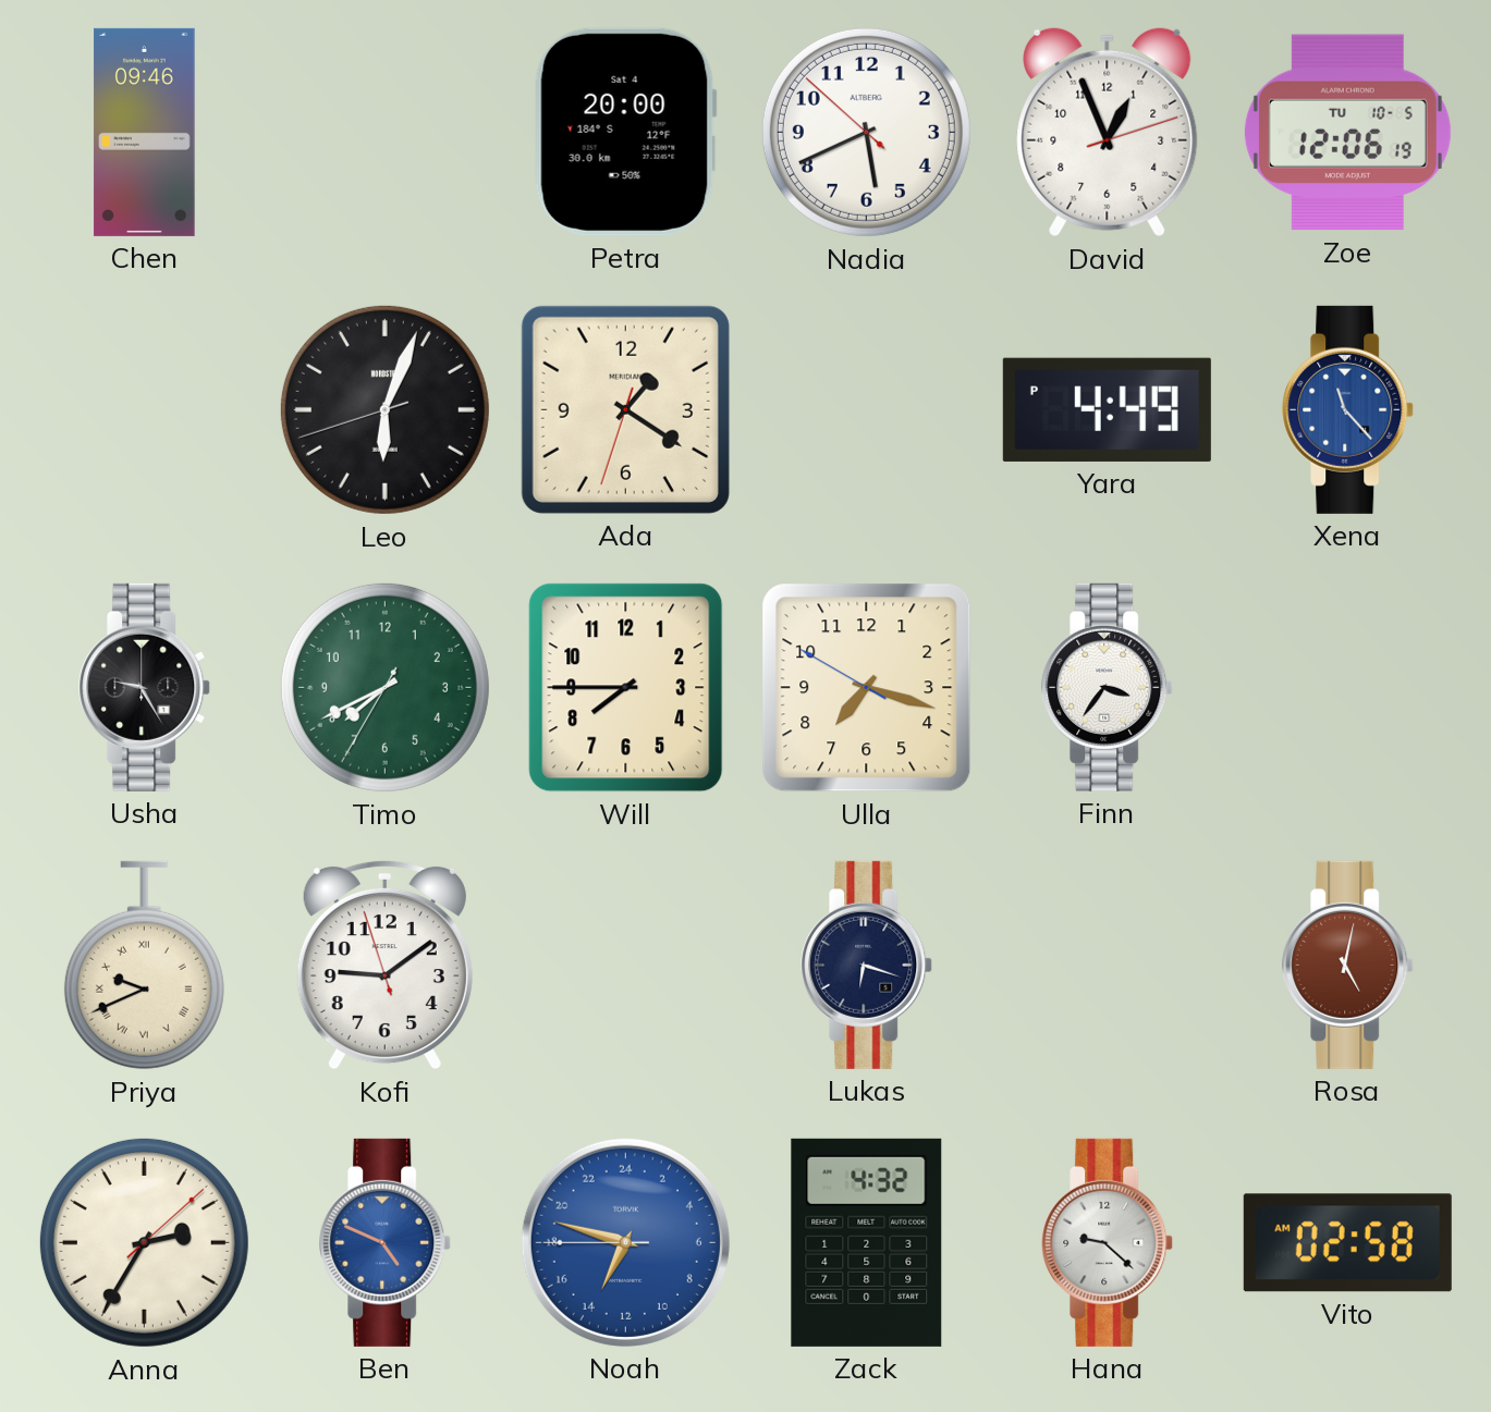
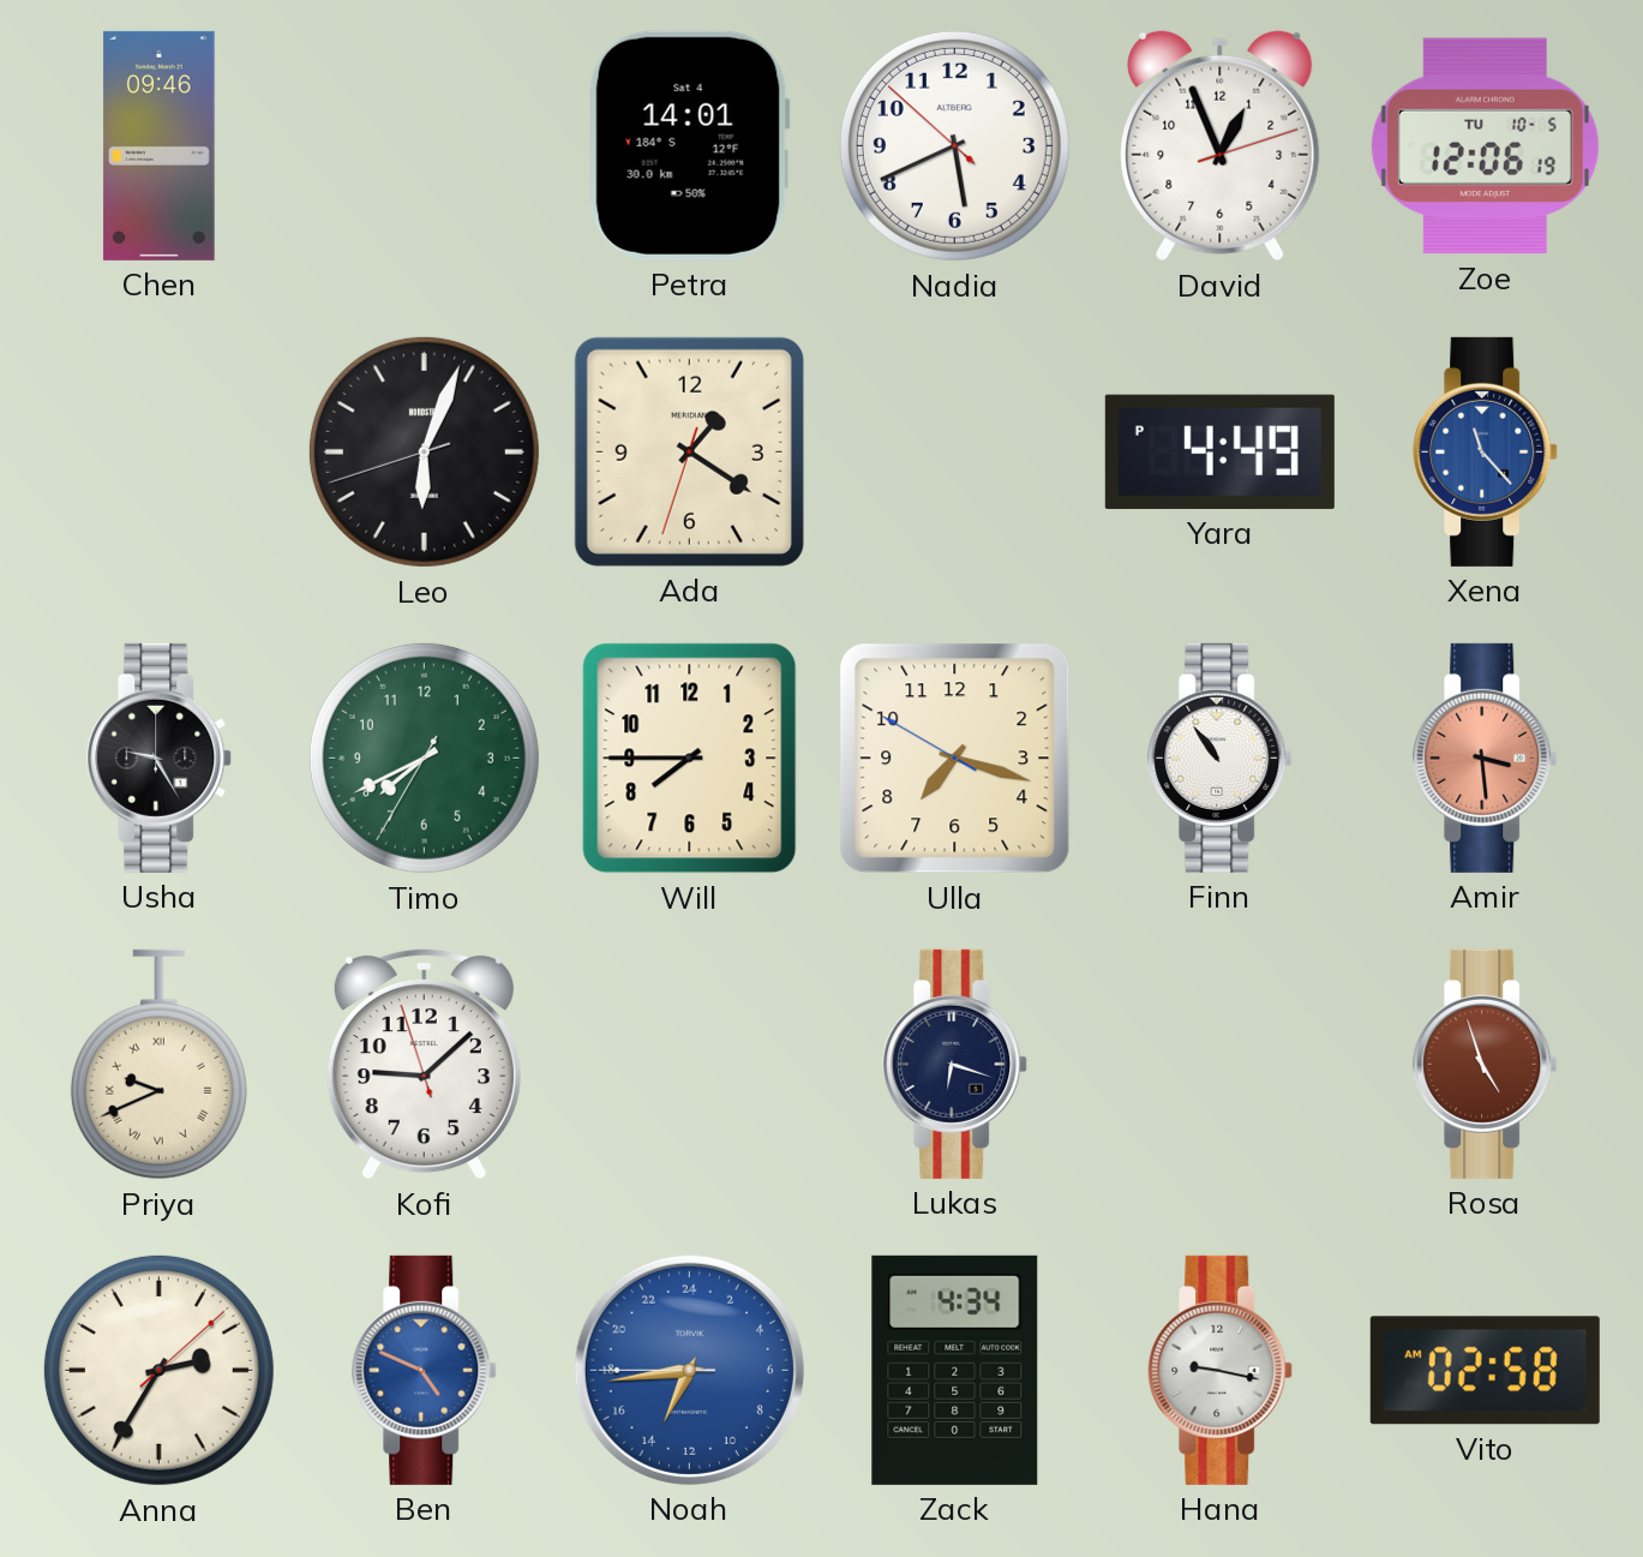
Petra: 20:00 -> 14:01 (689, 145)
Finn: 3:36 -> 10:54 (1221, 757)
Amir: none -> 3:29 (1486, 757)
Kofi: 9:08 -> 9:07 (424, 1064)
Rosa: 5:02 -> 4:57 (1486, 1064)
Noah: 13:47 -> 13:43 (689, 1370)
Zack: 4:32 -> 4:34 (955, 1370)
Hana: 9:22 -> 9:17 (1221, 1370)
